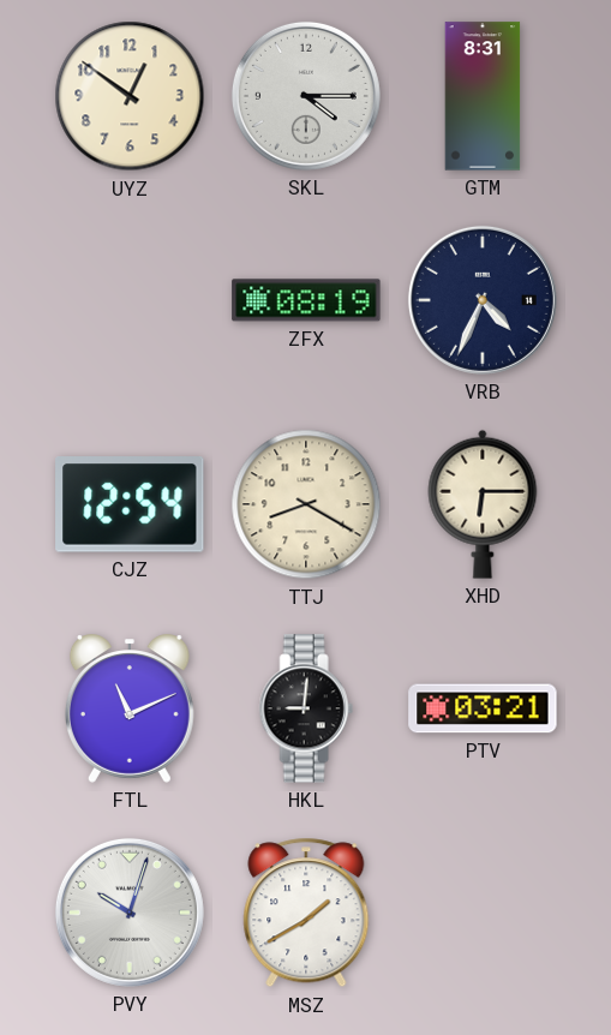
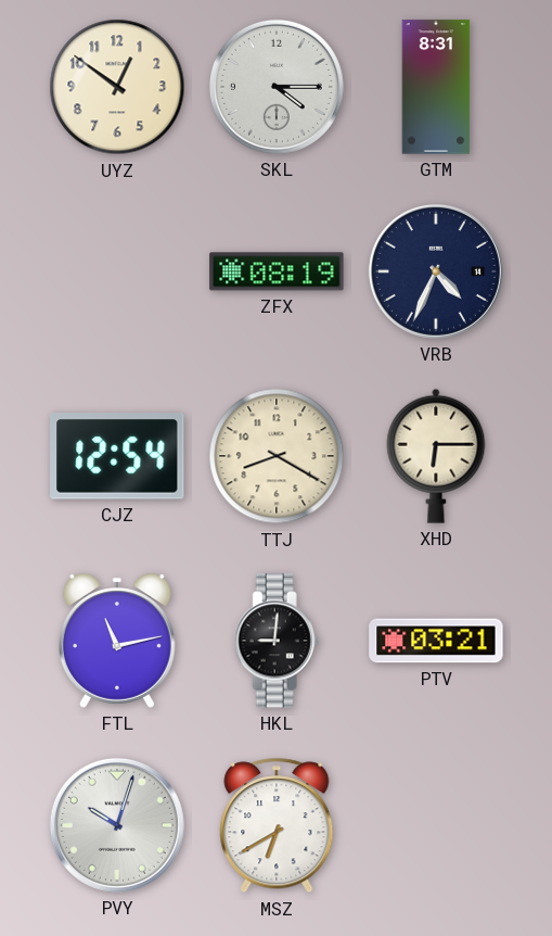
FTL: 11:11 -> 11:13 (117, 641)
MSZ: 1:40 -> 6:40 (277, 825)
